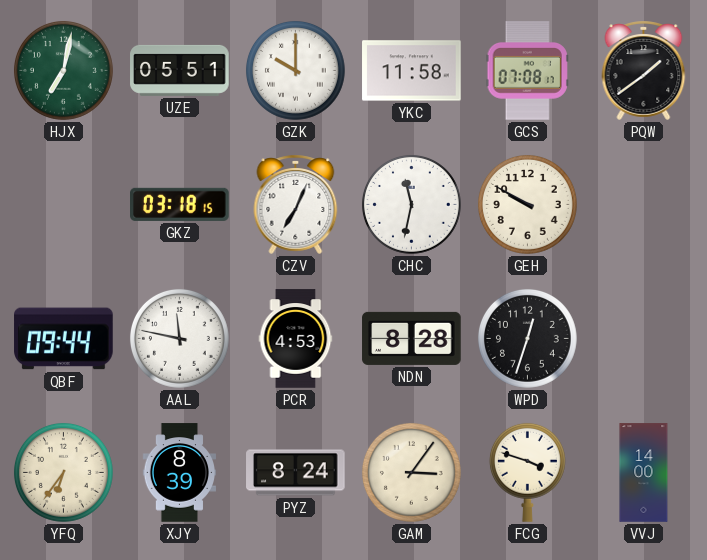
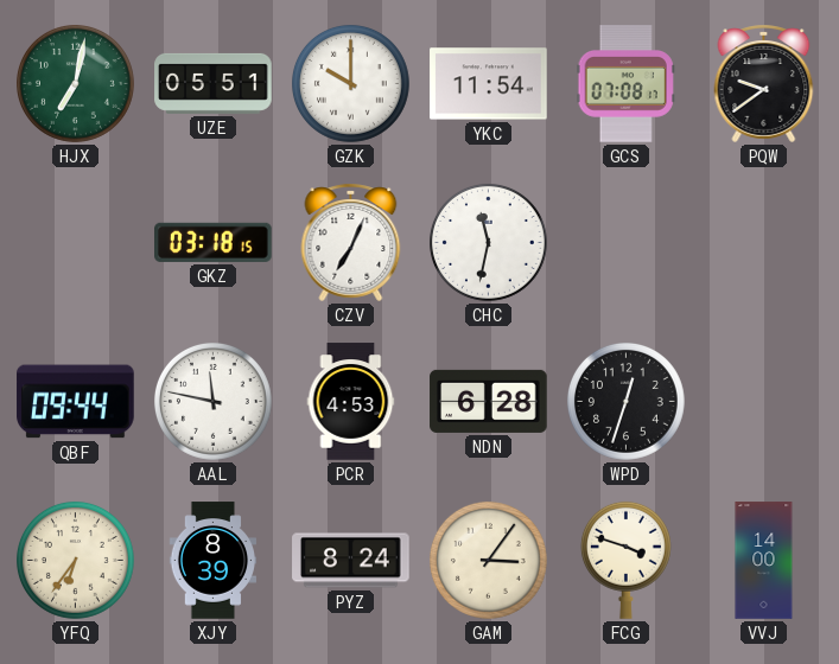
YKC: 11:58 -> 11:54 (489, 84)
PQW: 1:39 -> 9:39 (764, 83)
GEH: 9:50 -> none (527, 204)
NDN: 8:28 -> 6:28 (489, 401)
